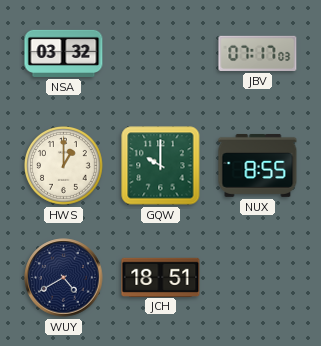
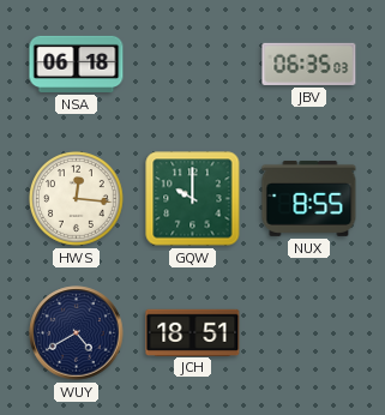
NSA: 03:32 -> 06:18 (77, 64)
JBV: 07:17 -> 06:35 (309, 64)
HWS: 1:00 -> 12:16 (77, 199)
